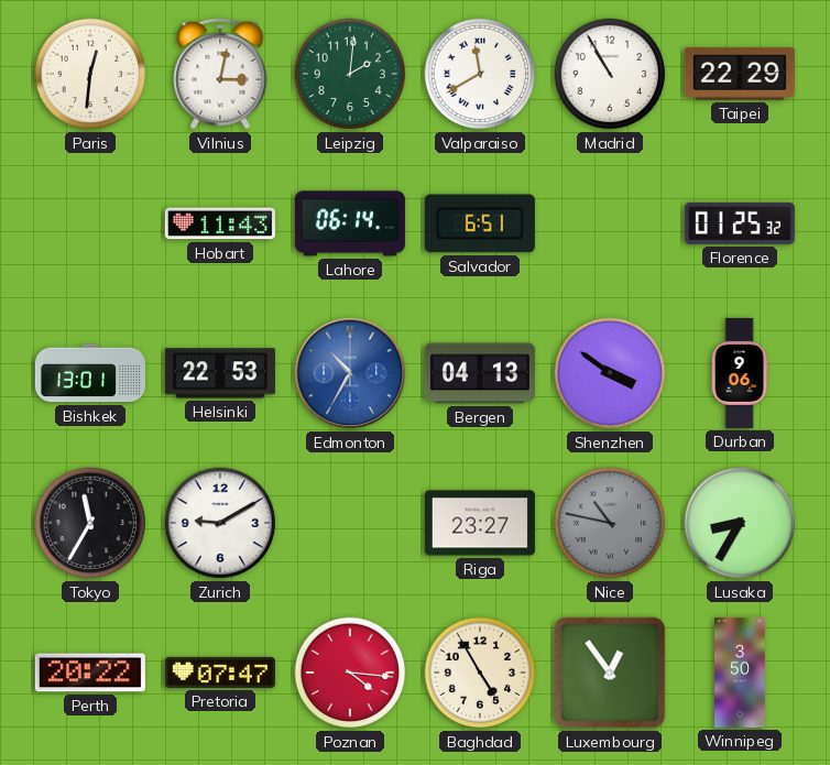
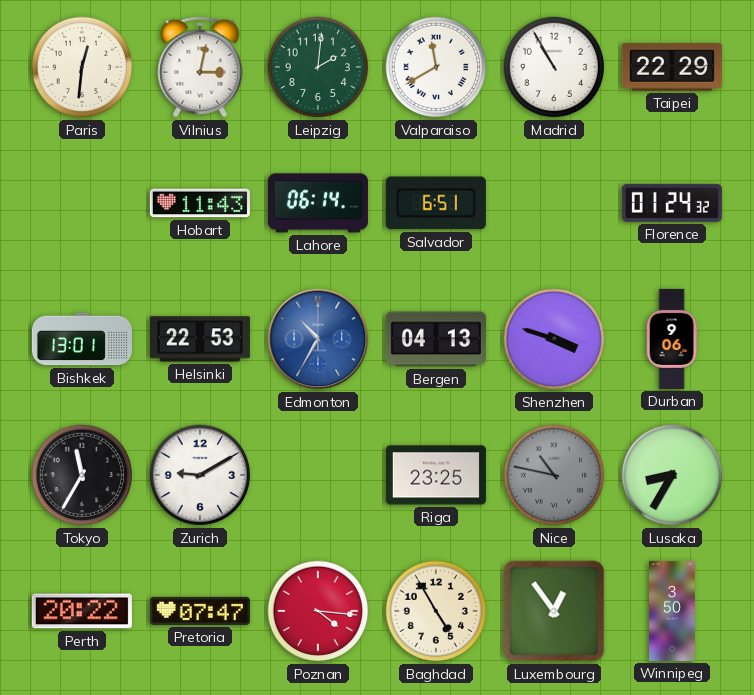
Florence: 01:25 -> 01:24 (672, 203)
Shenzhen: 3:51 -> 3:48 (554, 339)
Riga: 23:27 -> 23:25 (436, 475)
